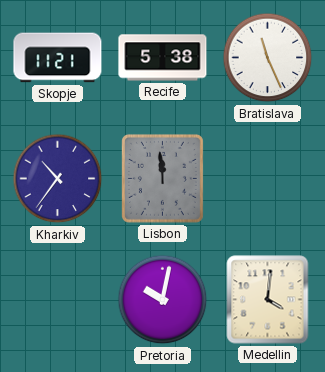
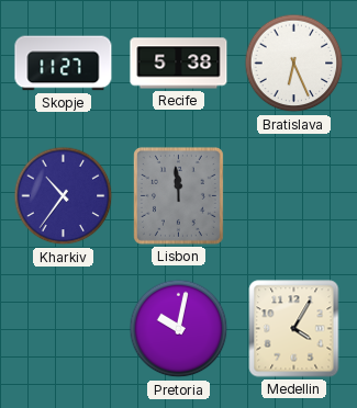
Skopje: 11:21 -> 11:27 (64, 64)
Bratislava: 11:26 -> 6:26 (294, 64)
Medellin: 4:01 -> 4:05 (294, 329)
